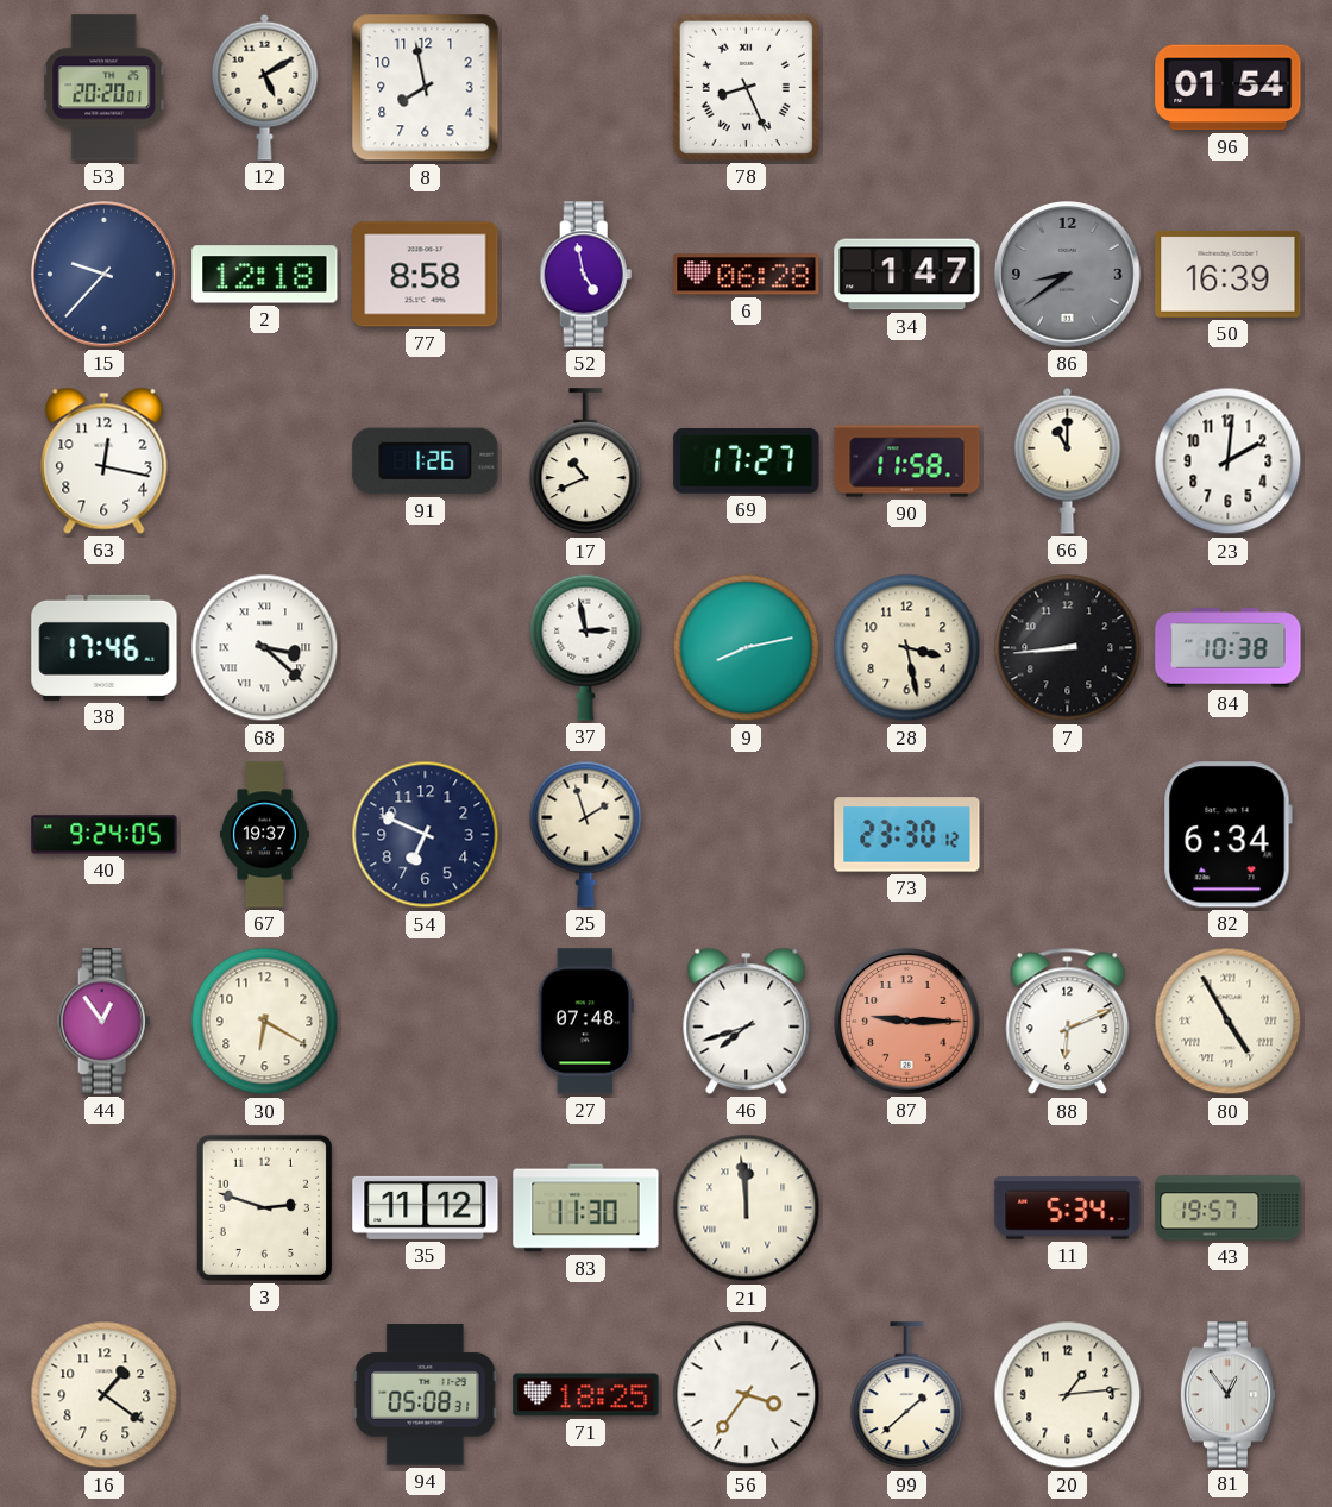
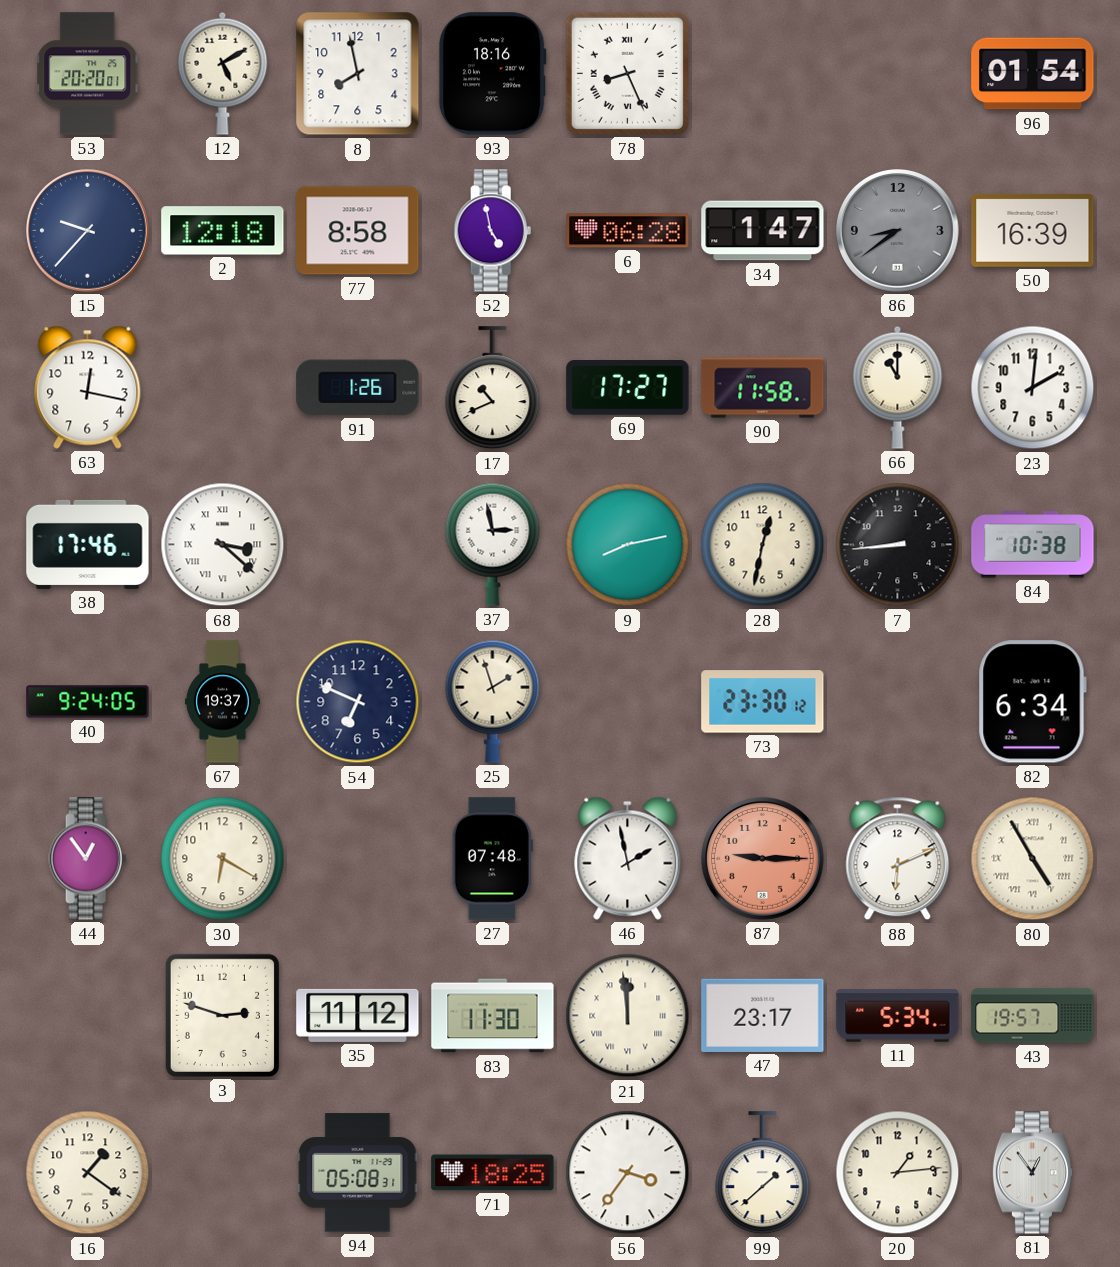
93: none -> 18:16 (492, 74)
28: 3:28 -> 12:32 (763, 545)
46: 7:42 -> 1:58 (628, 858)
47: none -> 23:17 (763, 1015)
